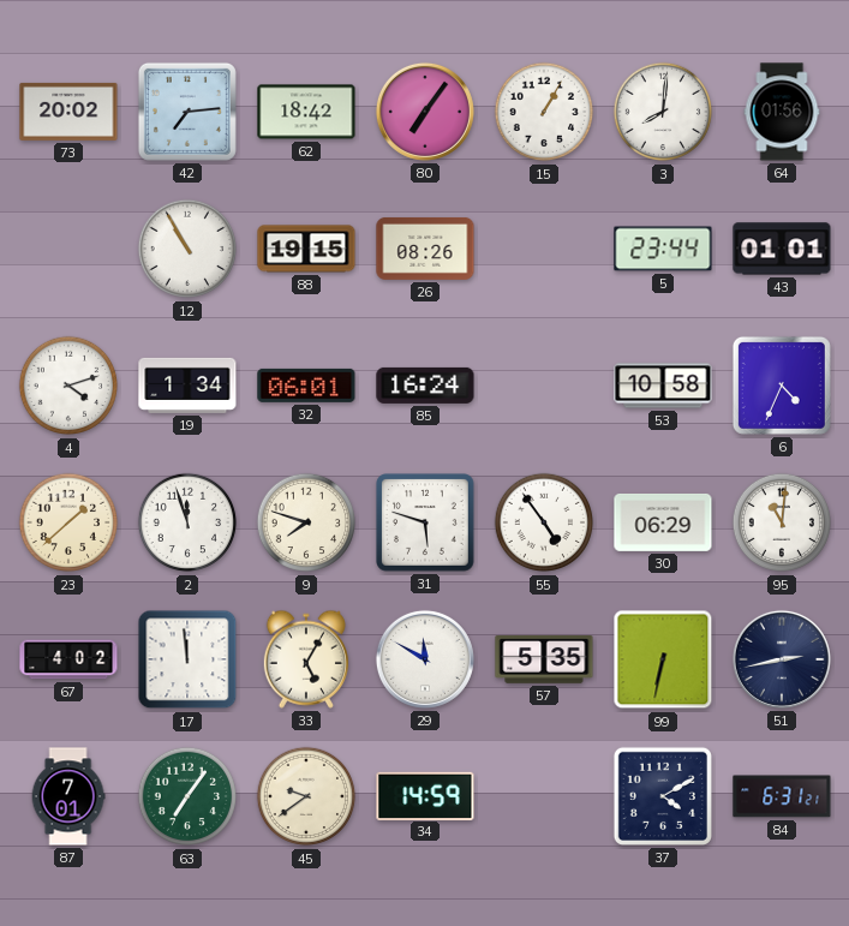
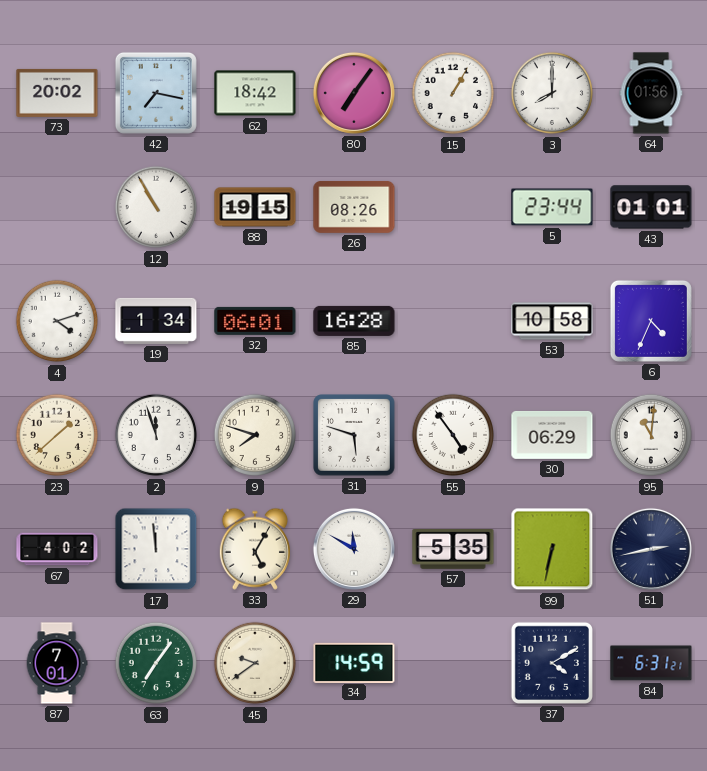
42: 7:14 -> 7:17 (156, 93)
3: 8:01 -> 8:00 (552, 93)
85: 16:24 -> 16:28 (354, 321)
